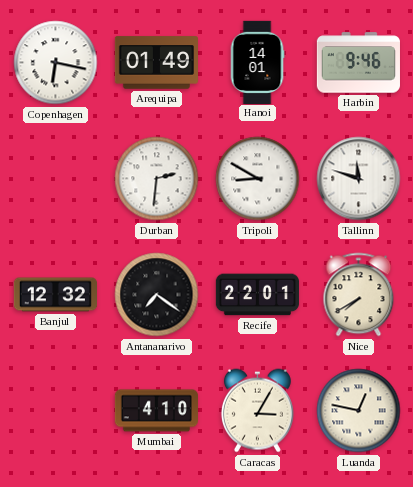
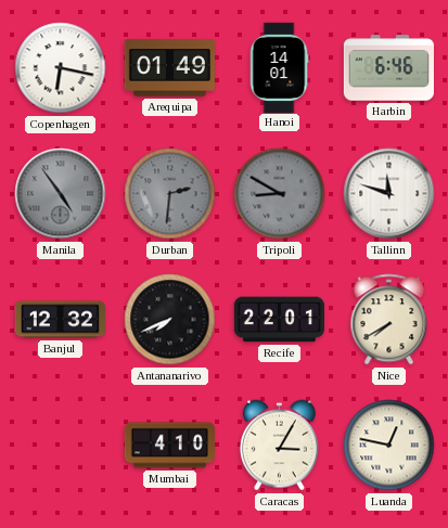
Harbin: 9:46 -> 6:46 (388, 68)
Manila: none -> 4:54 (61, 194)
Durban dial: white -> grey (170, 194)
Tripoli dial: white -> grey (280, 194)
Antananarivo: 7:21 -> 7:41 (170, 320)
